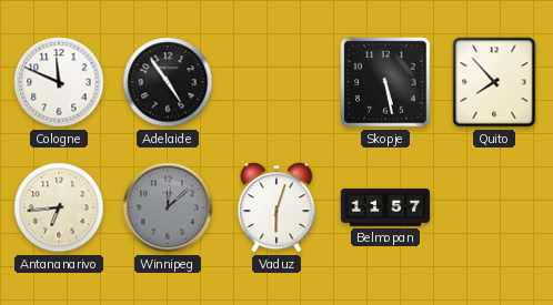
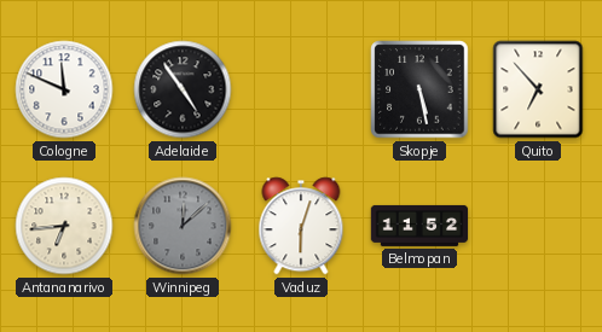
Quito: 7:53 -> 6:53 (538, 89)
Belmopan: 11:57 -> 11:52 (419, 226)
